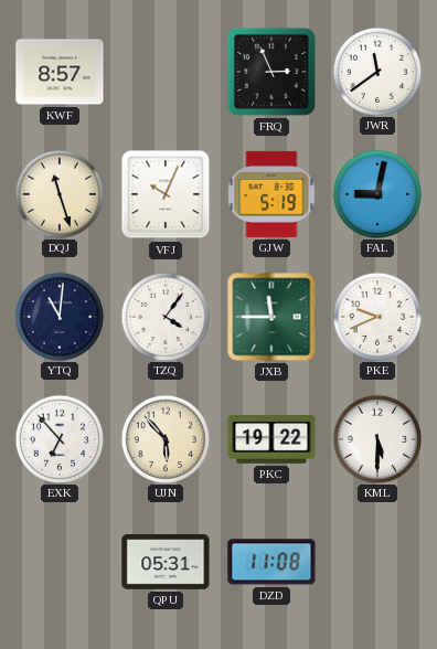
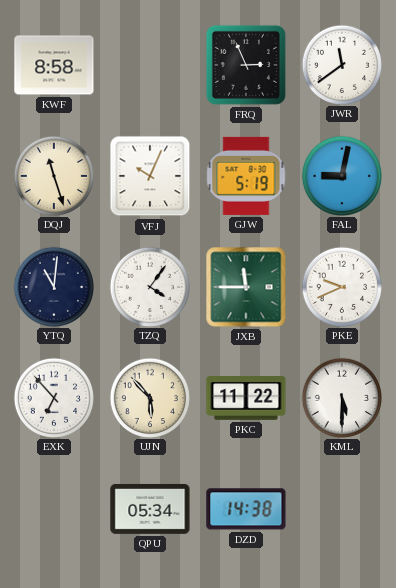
KWF: 8:57 -> 8:58 (54, 65)
PKC: 19:22 -> 11:22 (246, 399)
QPU: 05:31 -> 05:34 (150, 509)
DZD: 11:08 -> 14:38 (246, 509)
